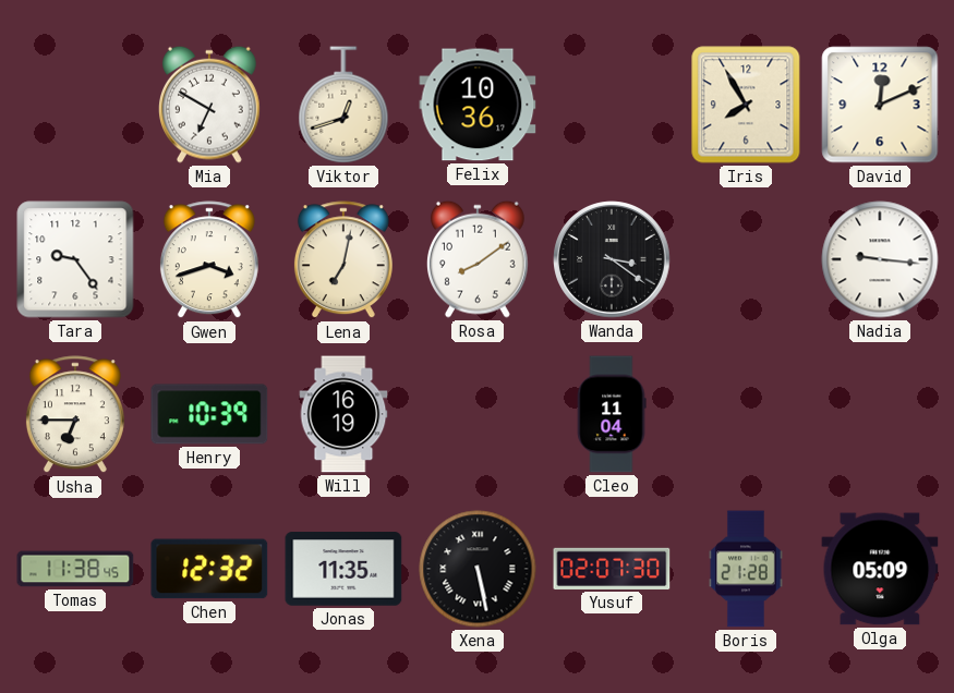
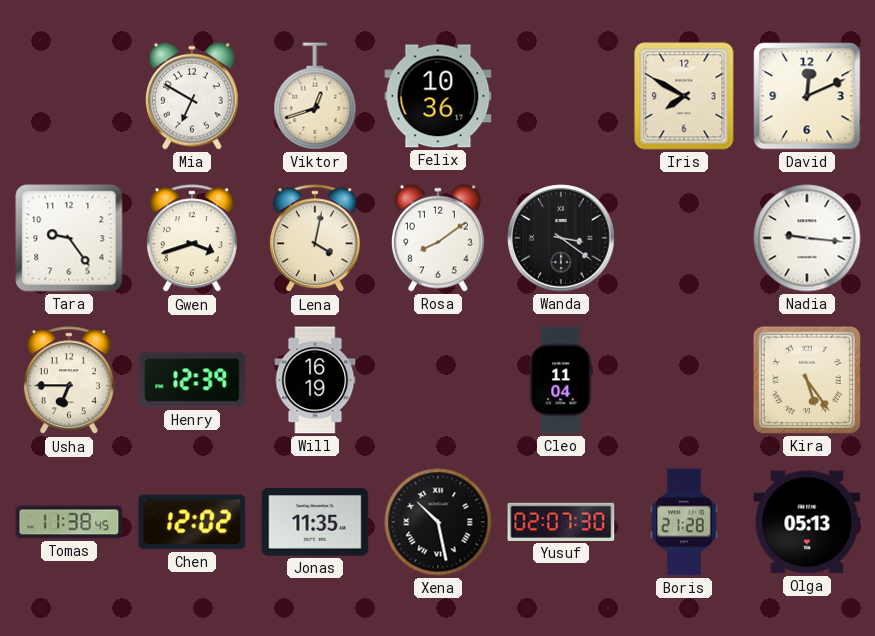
Iris: 7:55 -> 7:50 (684, 96)
Lena: 7:02 -> 4:02 (315, 239)
Henry: 10:39 -> 12:39 (192, 380)
Kira: none -> 5:24 (807, 380)
Chen: 12:32 -> 12:02 (192, 522)
Xena: 5:28 -> 10:28 (438, 522)
Olga: 05:09 -> 05:13 (807, 522)
